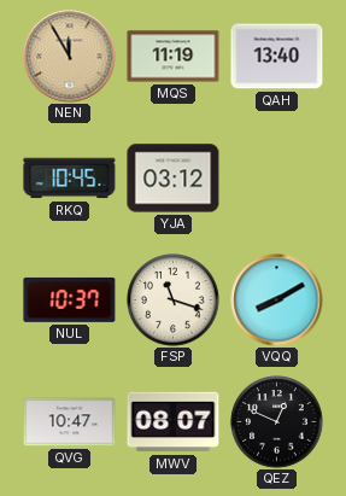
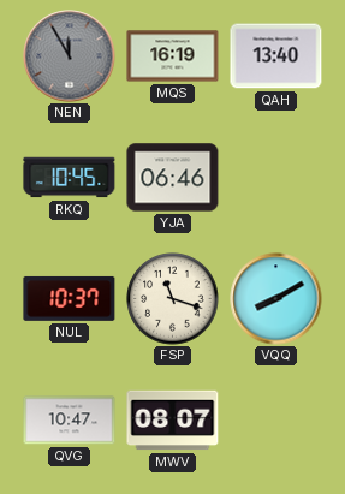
NEN dial: champagne -> grey (70, 56)
MQS: 11:19 -> 16:19 (173, 56)
YJA: 03:12 -> 06:46 (173, 178)
QEZ: 12:49 -> none (277, 422)
